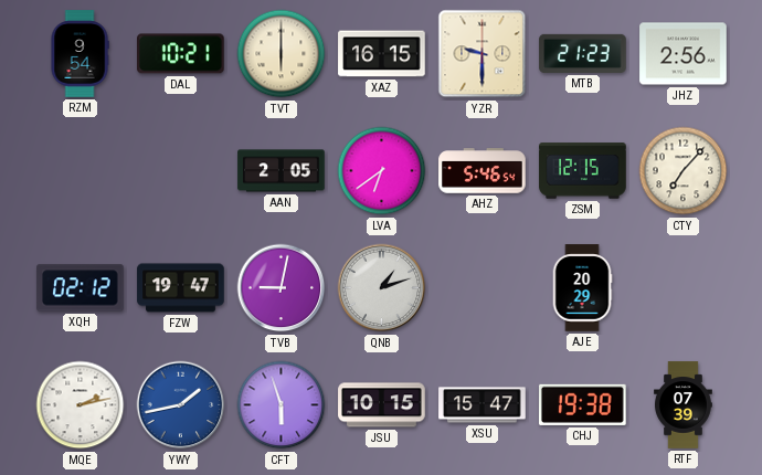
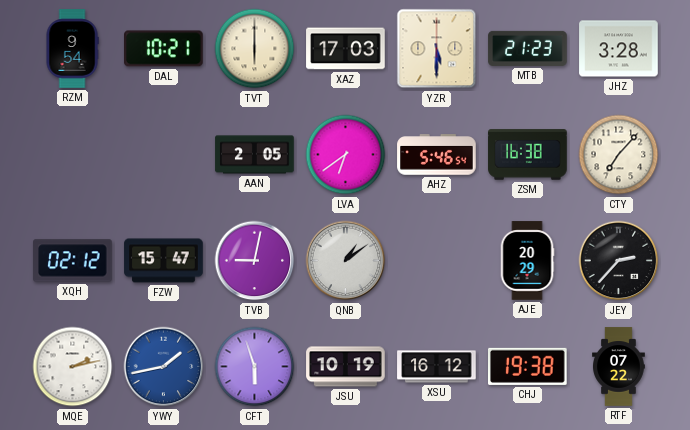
XAZ: 16:15 -> 17:03 (346, 49)
YZR: 9:30 -> 5:30 (437, 49)
JHZ: 2:56 -> 3:28 (619, 49)
ZSM: 12:15 -> 16:38 (528, 155)
FZW: 19:47 -> 15:47 (164, 261)
QNB: 1:12 -> 1:09 (346, 261)
JEY: none -> 2:37 (619, 261)
JSU: 10:15 -> 10:19 (346, 367)
XSU: 15:47 -> 16:12 (437, 367)
RTF: 07:39 -> 07:22 (619, 367)
